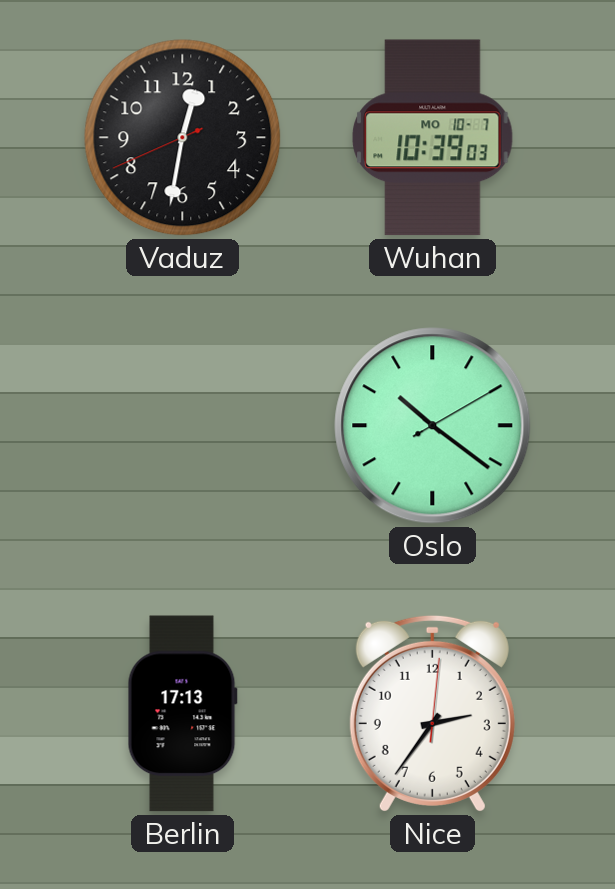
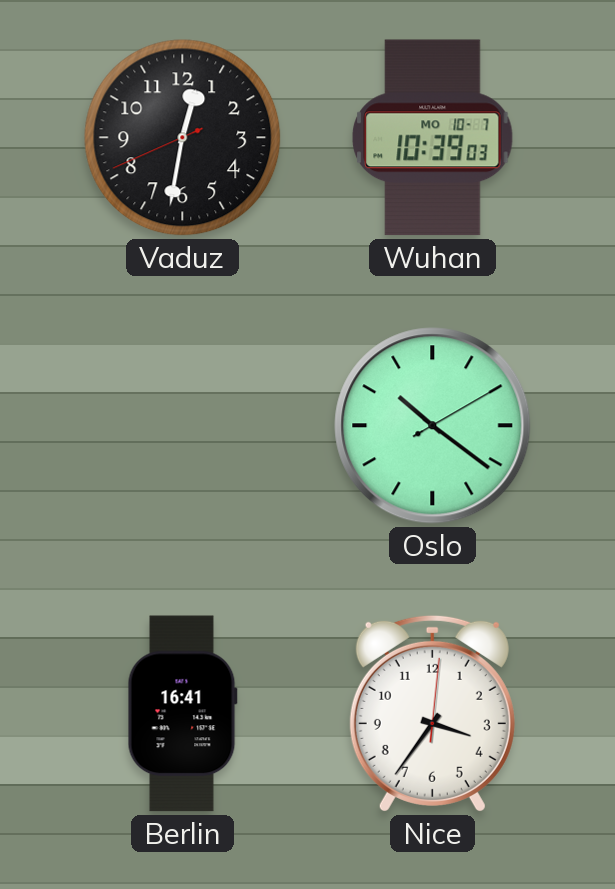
Berlin: 17:13 -> 16:41 (182, 714)
Nice: 2:36 -> 3:36 (432, 713)
